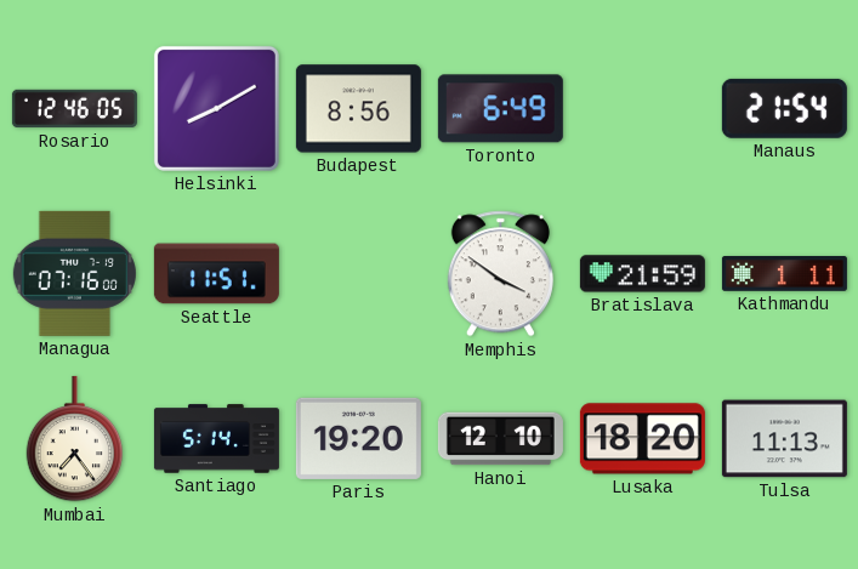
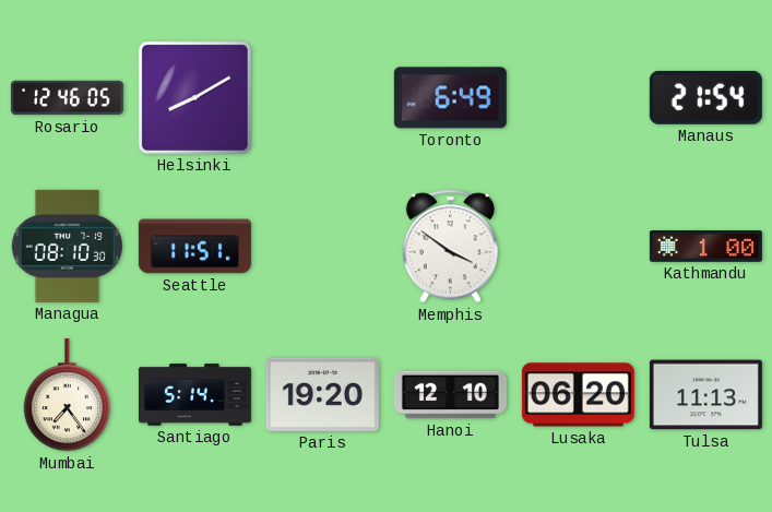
Budapest: 8:56 -> none (358, 109)
Managua: 07:16 -> 08:10 (67, 246)
Bratislava: 21:59 -> none (642, 274)
Kathmandu: 1:11 -> 1:00 (705, 247)
Lusaka: 18:20 -> 06:20 (578, 395)
